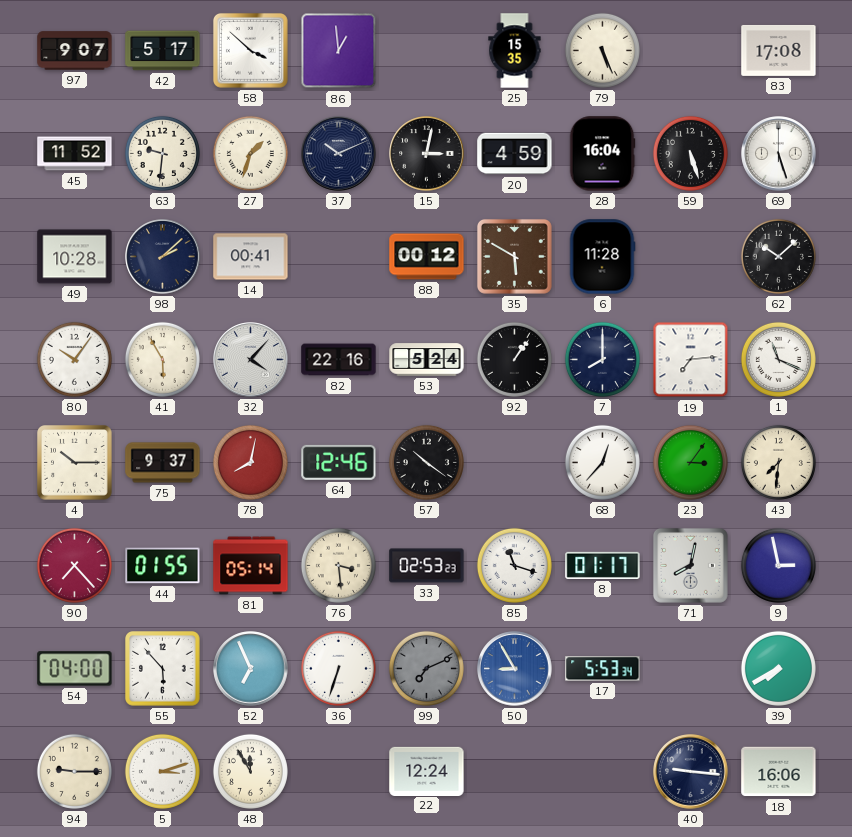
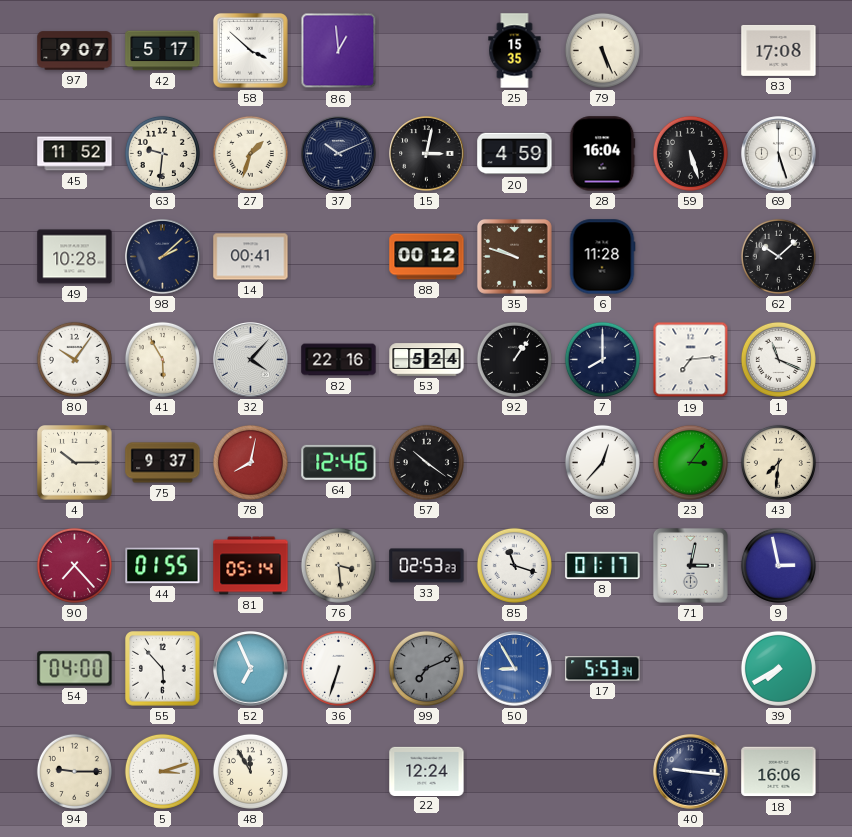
35: 5:50 -> 9:48 (514, 256)
71: 8:02 -> 3:02 (690, 565)
